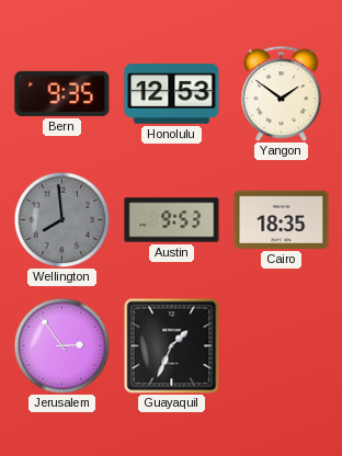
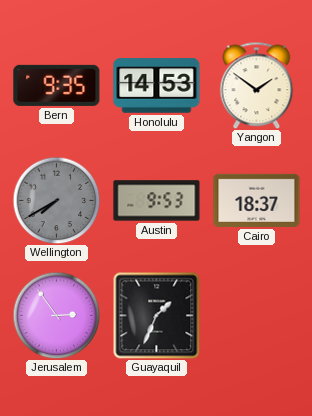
Honolulu: 12:53 -> 14:53 (157, 86)
Wellington: 7:59 -> 7:40 (56, 200)
Cairo: 18:35 -> 18:37 (257, 200)
